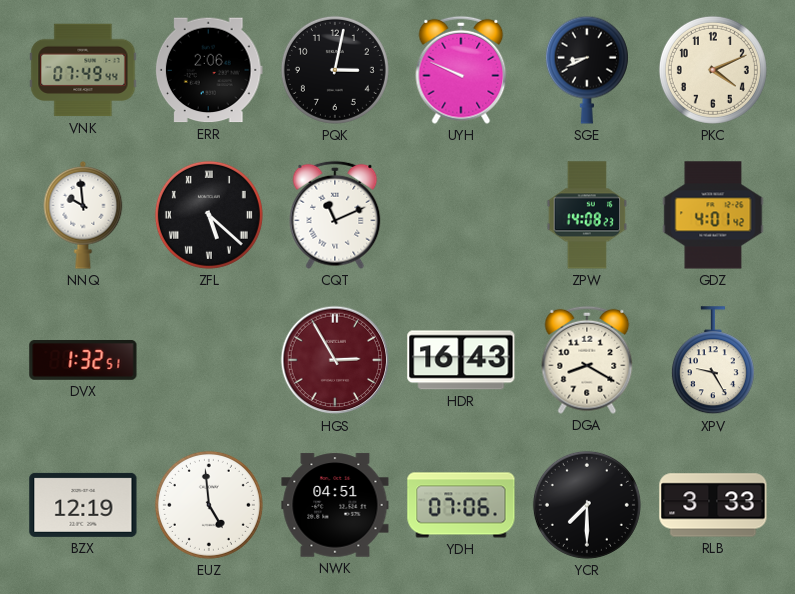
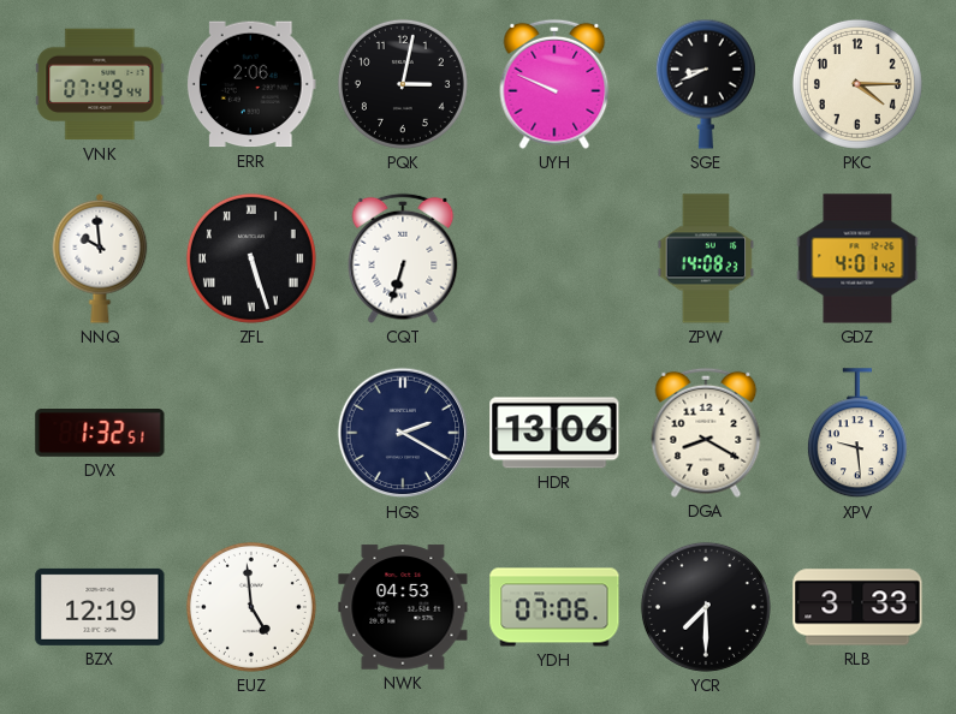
PKC: 4:11 -> 4:15 (857, 84)
ZFL: 5:22 -> 5:27 (251, 258)
CQT: 11:11 -> 6:33 (403, 258)
HGS: 2:55 -> 2:20 (403, 433)
HGS dial: burgundy -> navy (403, 433)
HDR: 16:43 -> 13:06 (554, 433)
XPV: 9:25 -> 9:29 (857, 434)
NWK: 04:51 -> 04:53 (403, 607)
